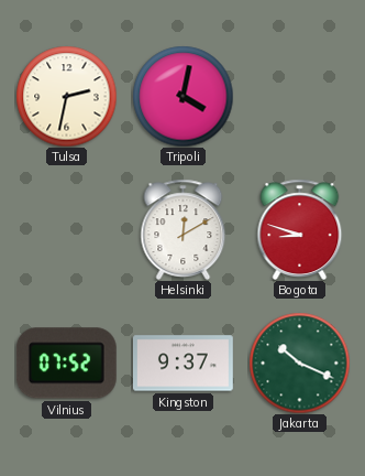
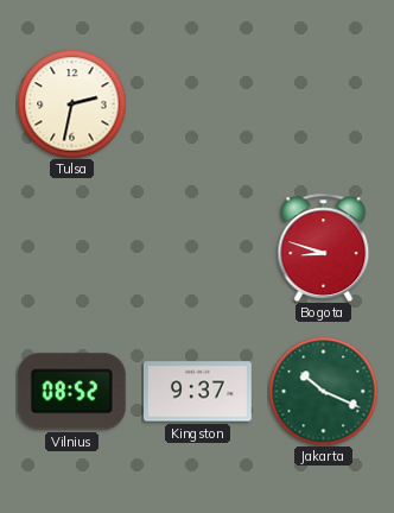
Tripoli: 4:02 -> none (182, 96)
Helsinki: 12:10 -> none (184, 229)
Vilnius: 07:52 -> 08:52 (71, 392)
